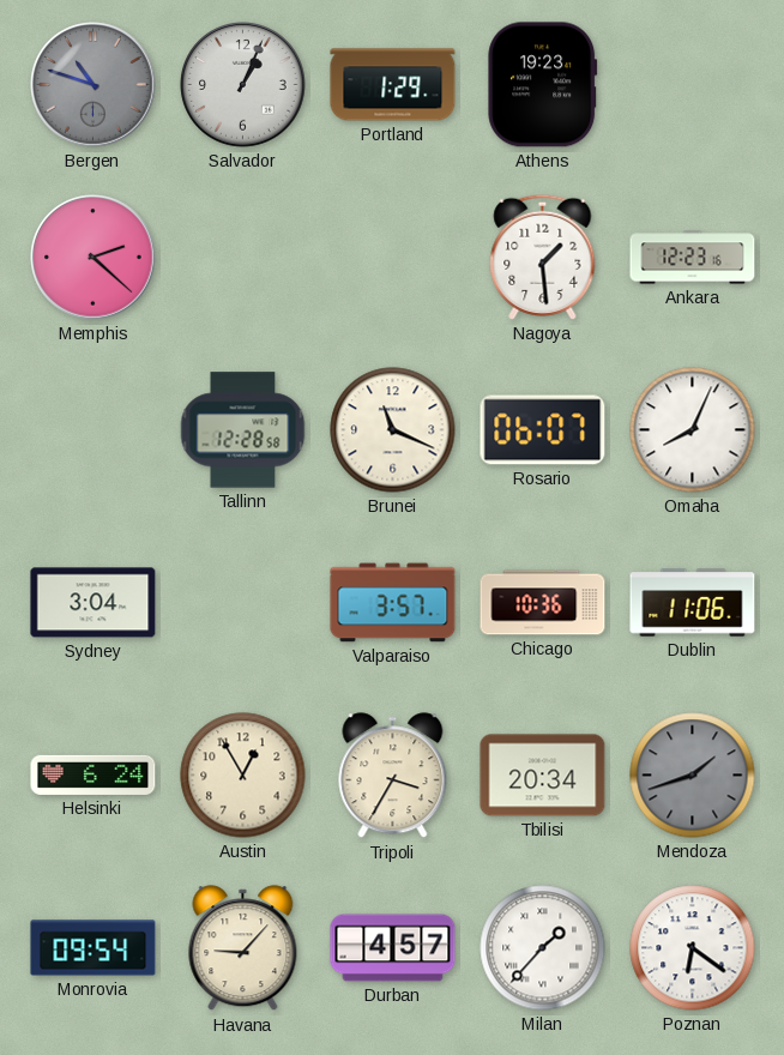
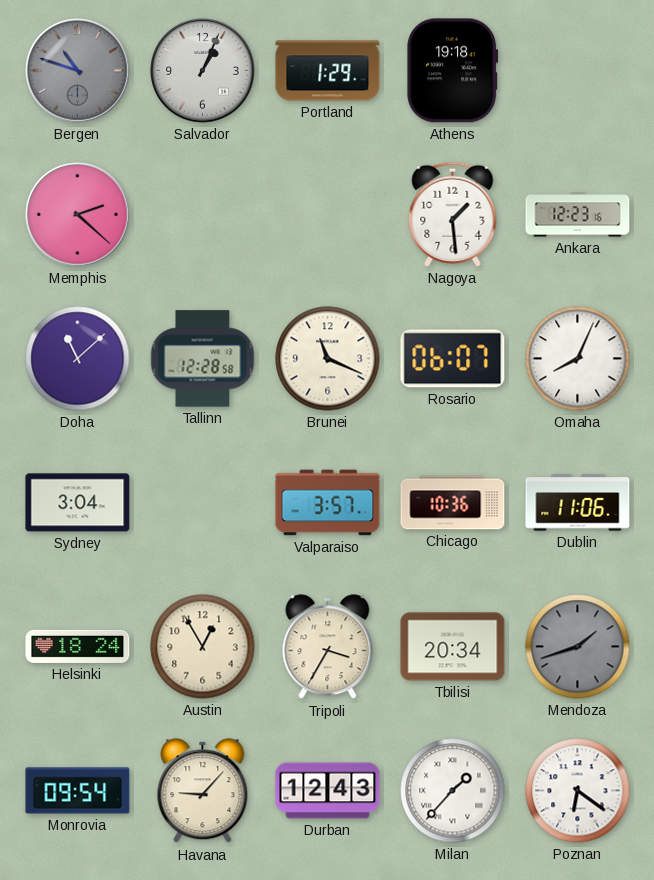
Athens: 19:23 -> 19:18 (453, 71)
Doha: none -> 11:08 (78, 359)
Helsinki: 6:24 -> 18:24 (78, 646)
Durban: 4:57 -> 12:43 (328, 791)
